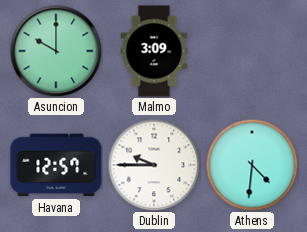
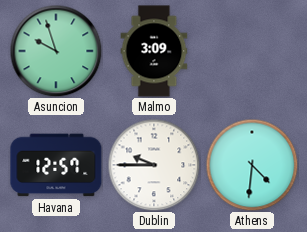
Asuncion: 10:00 -> 9:57 (56, 51)
